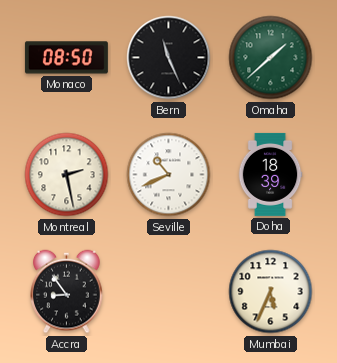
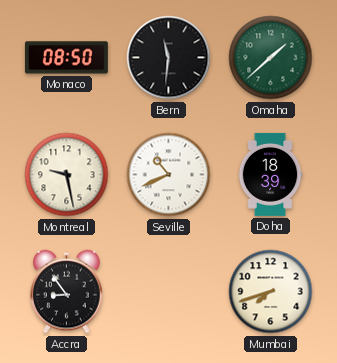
Bern: 11:26 -> 11:31 (169, 58)
Montreal: 2:28 -> 9:28 (67, 175)
Mumbai: 5:34 -> 7:42 (271, 292)
